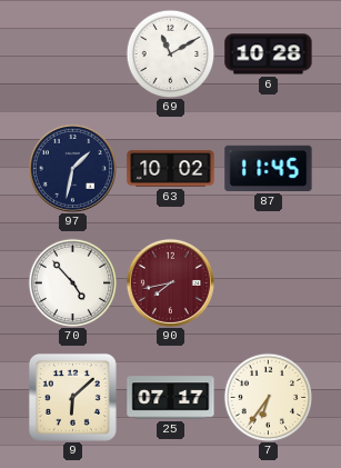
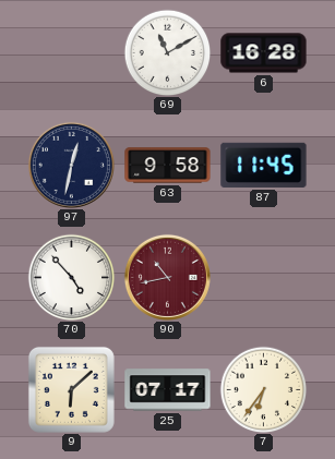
6: 10:28 -> 16:28 (264, 53)
97: 1:32 -> 12:32 (71, 165)
63: 10:02 -> 9:58 (168, 166)
90: 7:43 -> 10:43 (167, 277)
